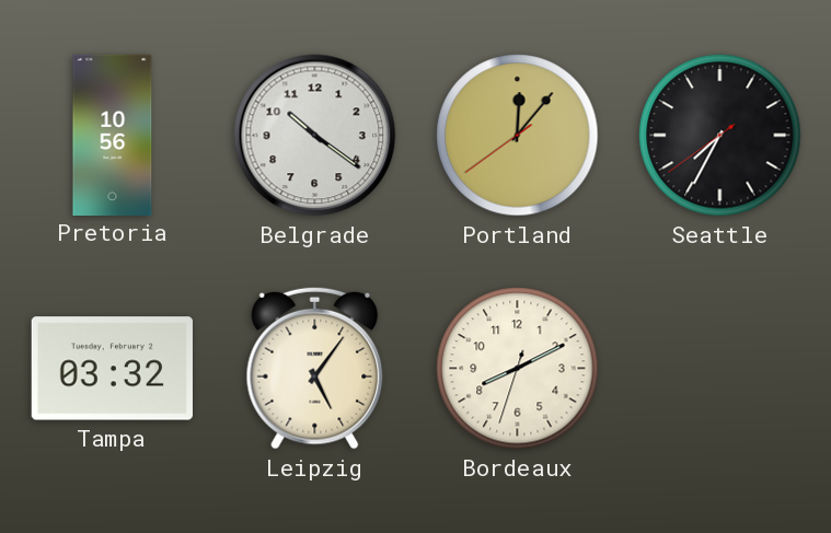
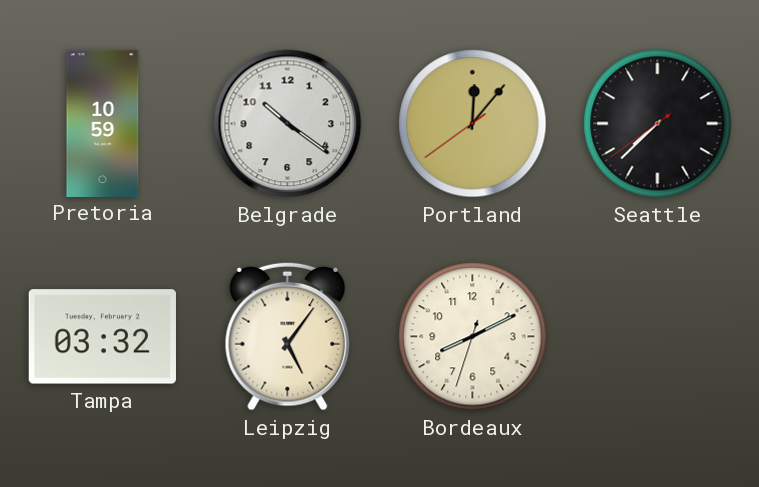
Pretoria: 10:56 -> 10:59 (103, 123)
Seattle: 7:34 -> 7:37 (658, 124)
